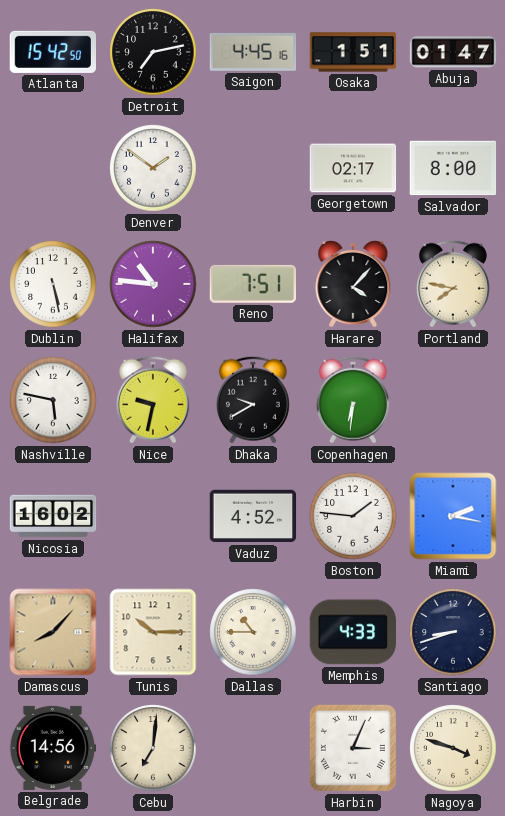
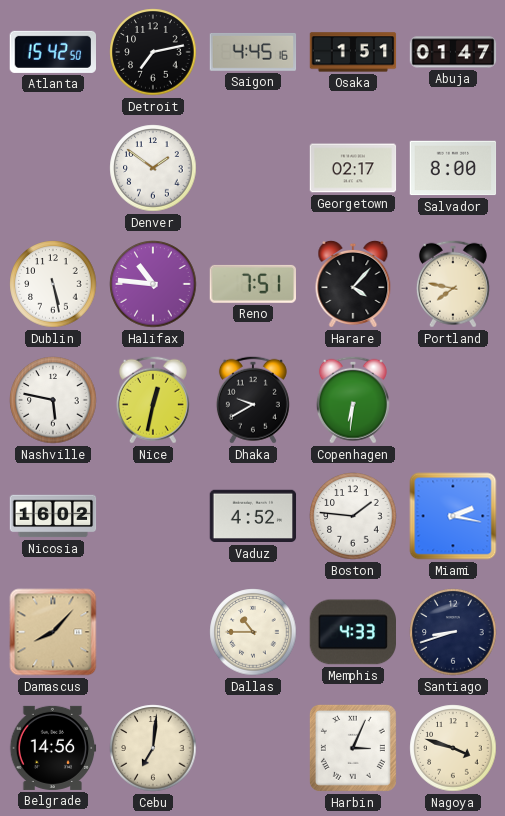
Nice: 9:32 -> 12:32 (153, 400)
Tunis: 10:15 -> none (153, 632)
